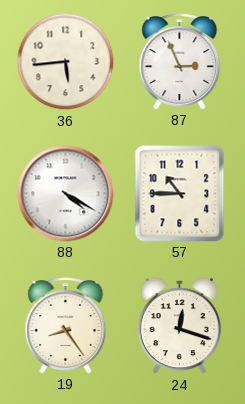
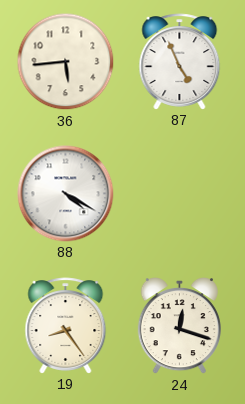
87: 2:56 -> 4:56 (180, 62)
57: 10:45 -> none (180, 194)
